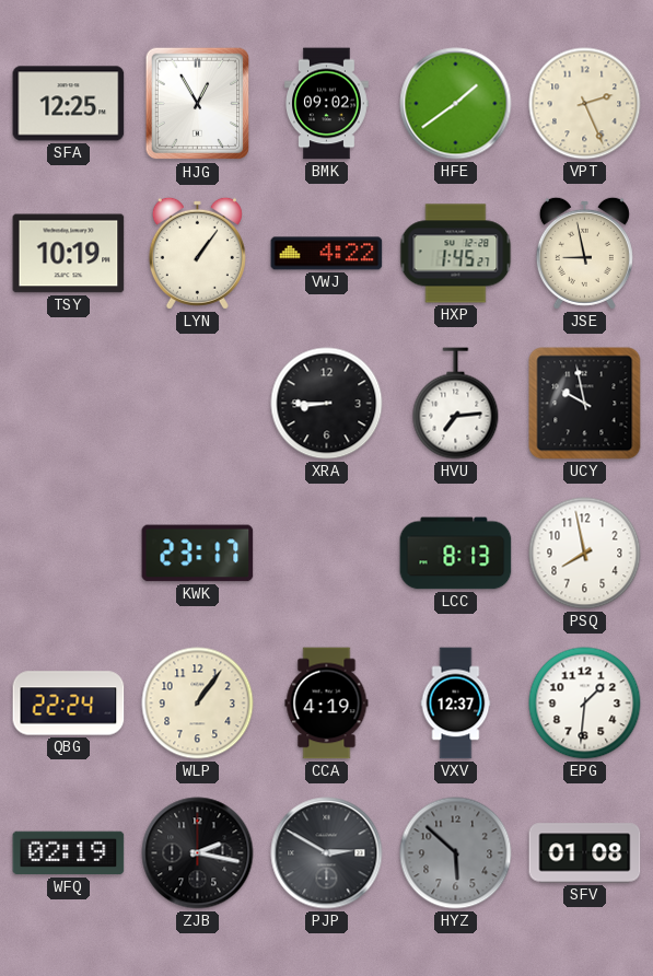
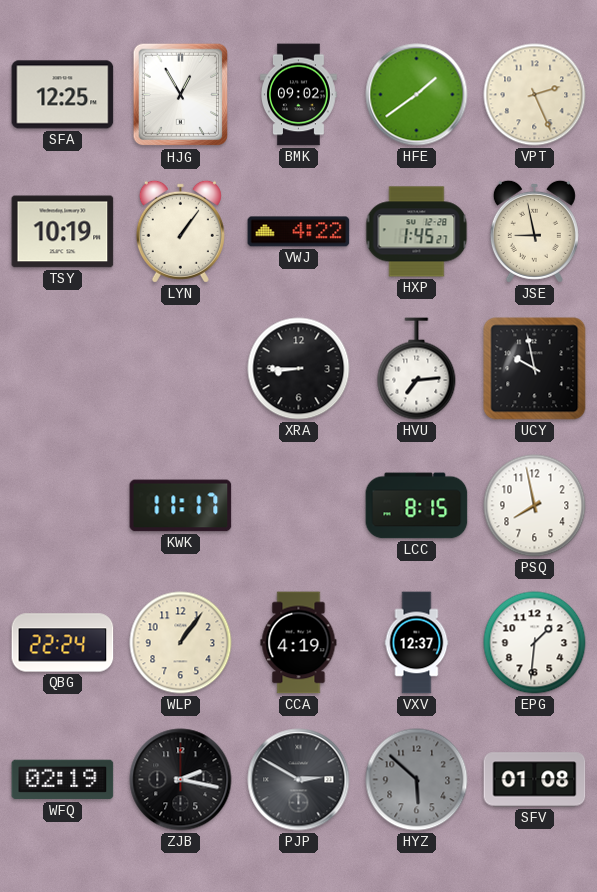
KWK: 23:17 -> 11:17 (181, 506)
LCC: 8:13 -> 8:15 (417, 506)
